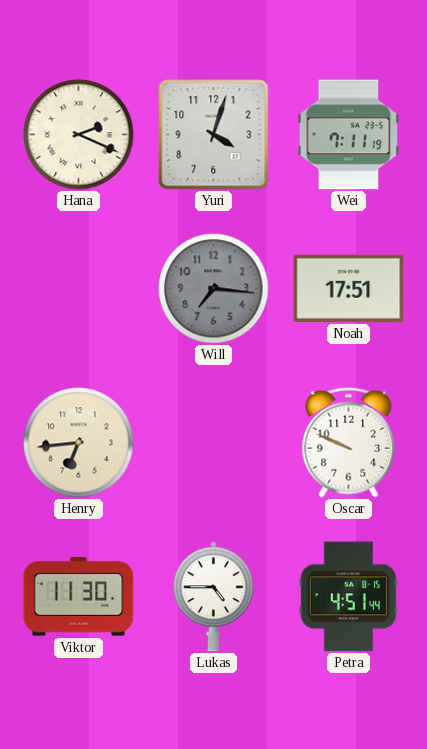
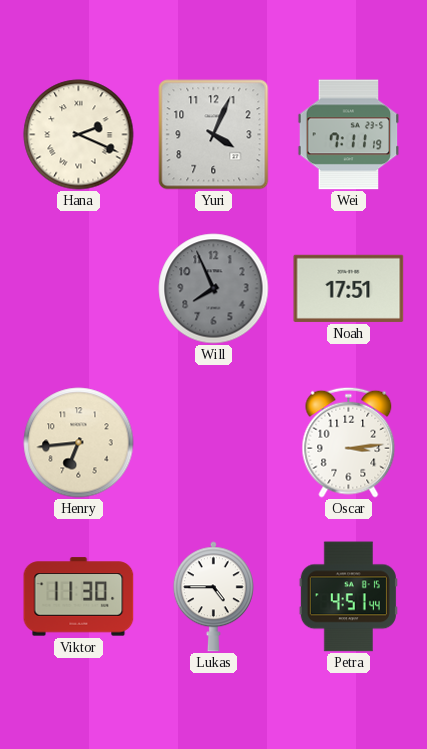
Yuri: 4:03 -> 4:04 (214, 135)
Will: 7:16 -> 7:56 (214, 289)
Oscar: 9:49 -> 3:14 (349, 442)
